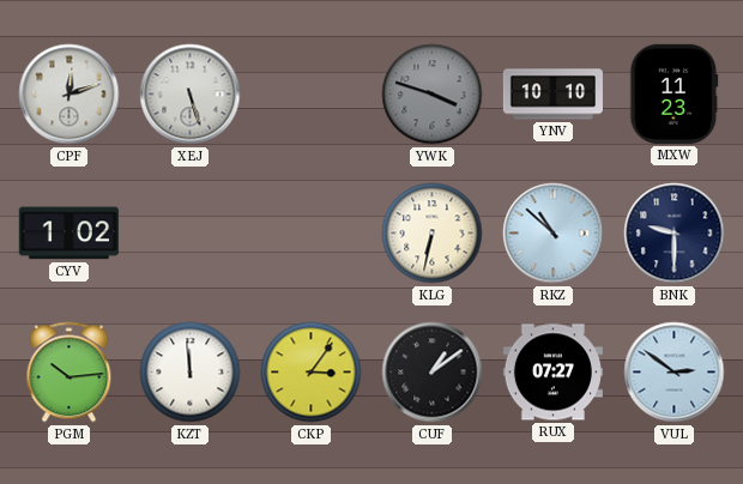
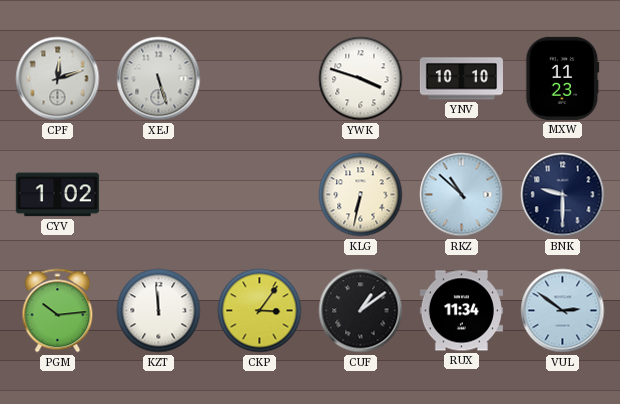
YWK dial: grey -> white (361, 79)
RUX: 07:27 -> 11:34 (461, 311)
